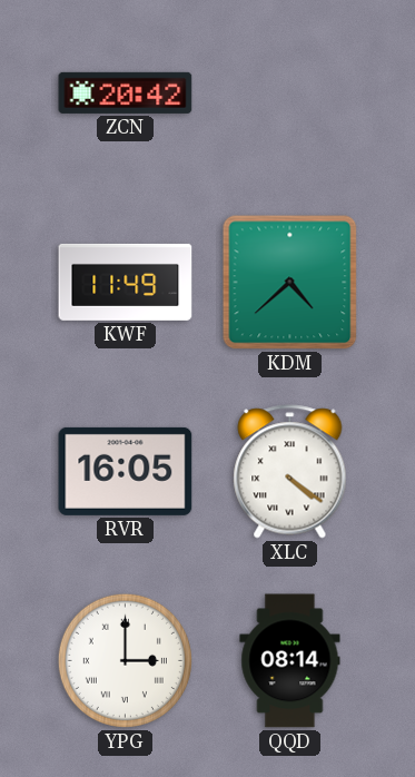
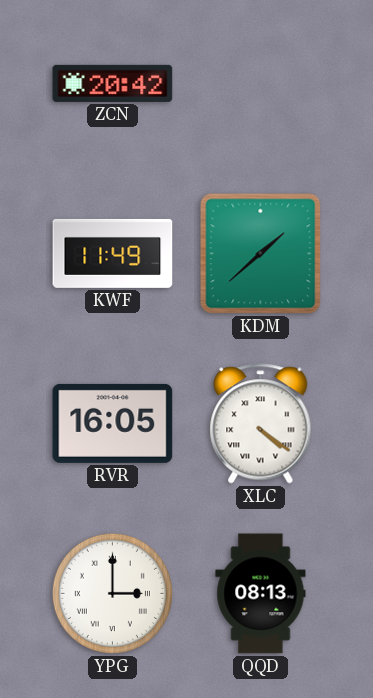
KDM: 4:38 -> 1:38 (261, 254)
QQD: 08:14 -> 08:13 (261, 594)
